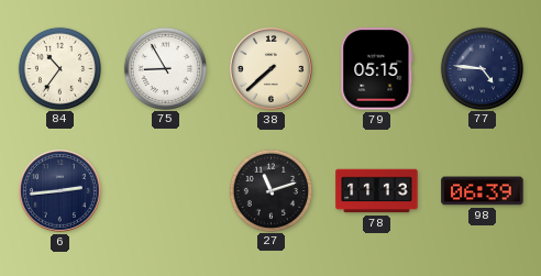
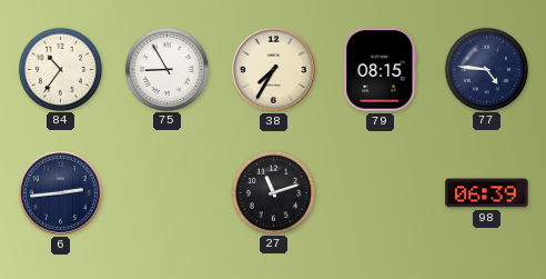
38: 7:38 -> 7:35 (274, 70)
79: 05:15 -> 08:15 (381, 70)
78: 11:13 -> none (377, 191)
